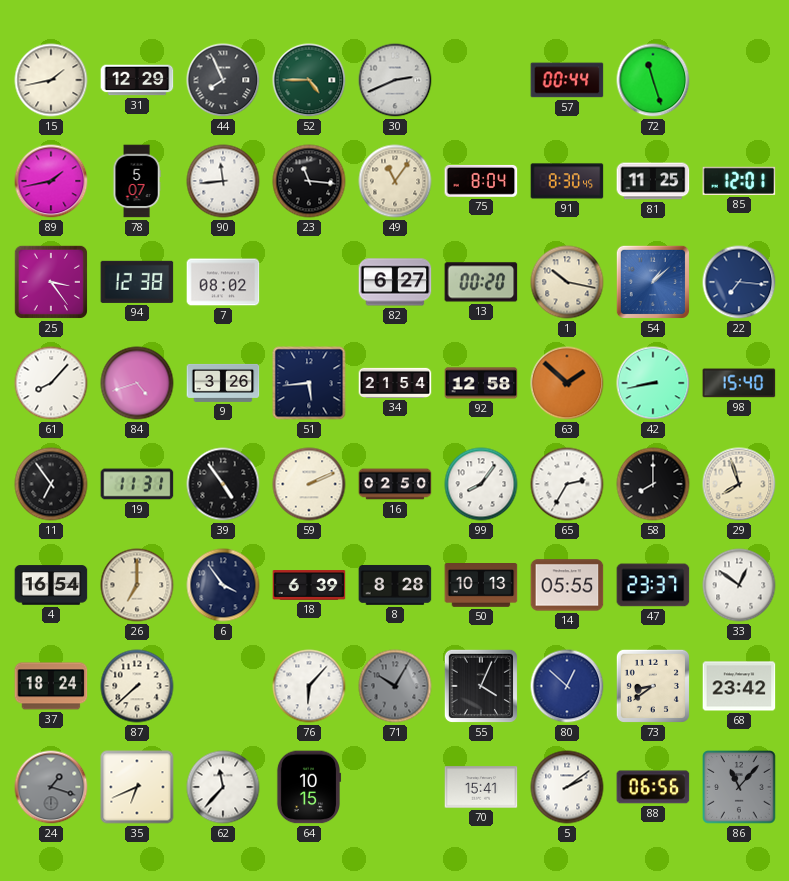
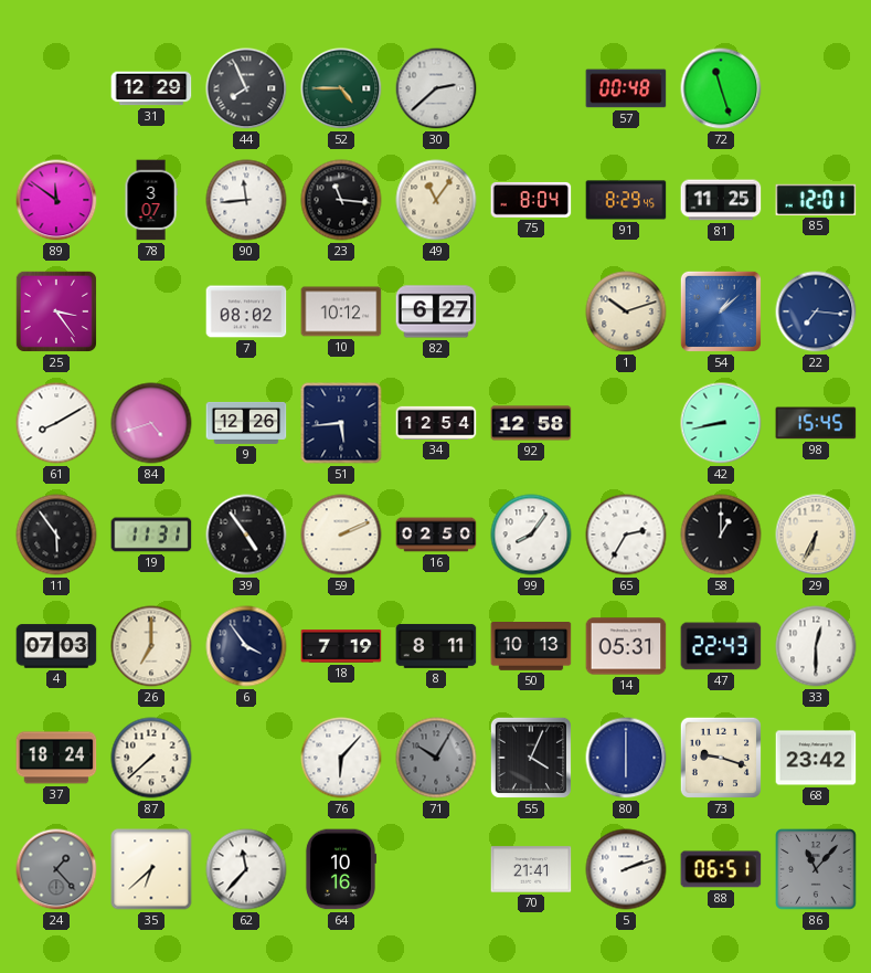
15: 1:43 -> none (51, 80)
30: 2:41 -> 2:38 (436, 88)
57: 00:44 -> 00:48 (626, 88)
89: 1:43 -> 11:51 (56, 200)
78: 5:07 -> 3:07 (151, 200)
91: 8:30 -> 8:29 (626, 200)
94: 12:38 -> none (137, 282)
10: none -> 10:12 (341, 311)
13: 00:20 -> none (481, 282)
1: 10:17 -> 10:12 (626, 311)
61: 8:07 -> 8:10 (56, 423)
9: 3:26 -> 12:26 (246, 423)
34: 21:54 -> 12:54 (436, 423)
63: 1:52 -> none (567, 383)
98: 15:40 -> 15:45 (816, 423)
11: 6:54 -> 5:54 (56, 535)
58: 8:00 -> 1:00 (721, 535)
29: 7:57 -> 6:34 (816, 535)
4: 16:54 -> 07:03 (56, 646)
18: 6:39 -> 7:19 (341, 646)
8: 8:28 -> 8:11 (436, 646)
14: 05:55 -> 05:31 (626, 646)
47: 23:37 -> 22:43 (721, 646)
33: 12:51 -> 12:30 (816, 646)
80: 12:52 -> 6:00 (626, 758)
73: 8:39 -> 9:18 (721, 758)
24: 1:18 -> 1:23 (56, 869)
35: 6:41 -> 6:38 (151, 869)
64: 10:15 -> 10:16 (341, 869)
70: 15:41 -> 21:41 (531, 869)
5: 2:09 -> 2:12 (626, 869)
88: 06:56 -> 06:51 (721, 869)
